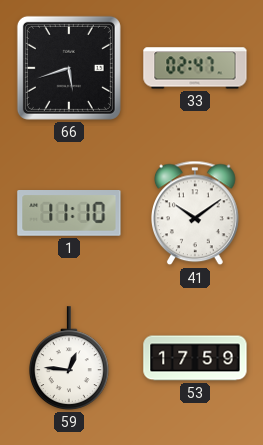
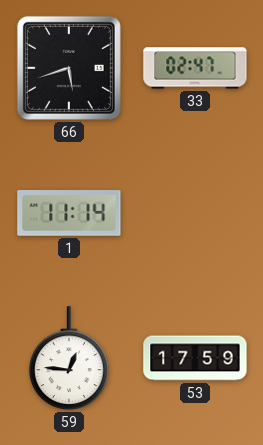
1: 11:10 -> 11:14 (69, 213)
41: 10:09 -> none (196, 213)
